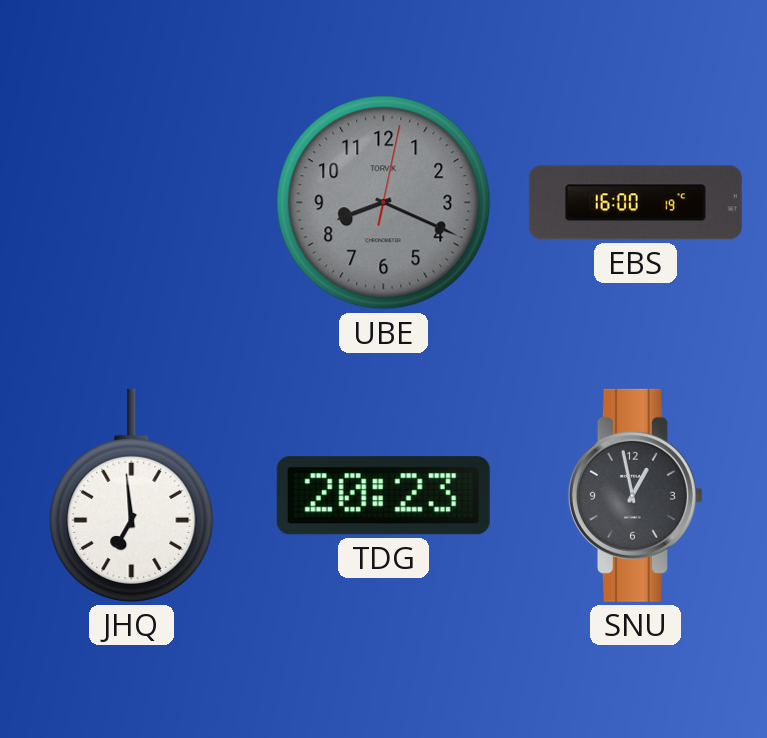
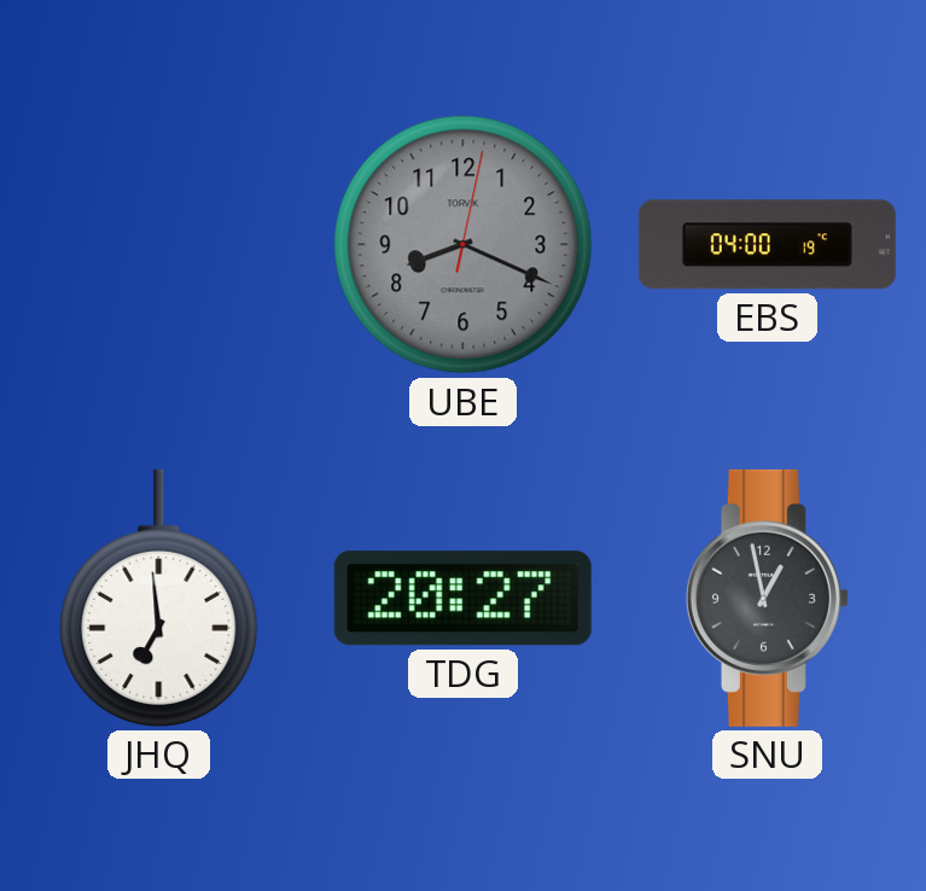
EBS: 16:00 -> 04:00 (767, 245)
TDG: 20:23 -> 20:27 (462, 599)
